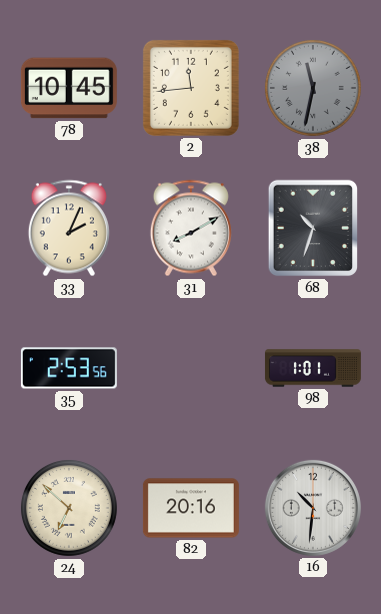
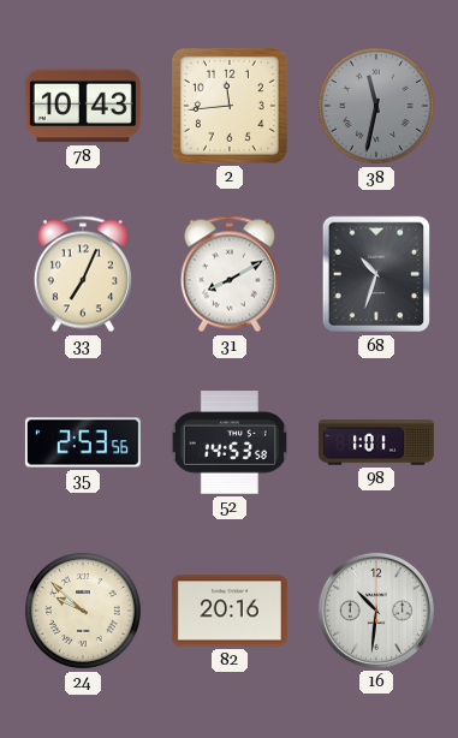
78: 10:45 -> 10:43 (83, 106)
33: 2:04 -> 7:04 (83, 274)
52: none -> 14:53 (230, 442)
24: 6:52 -> 9:52 (83, 611)
